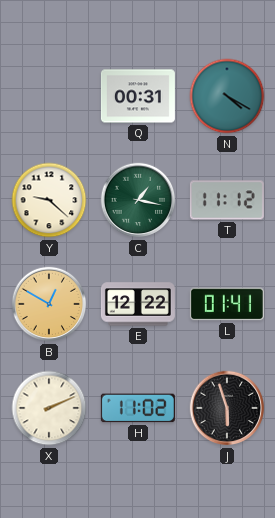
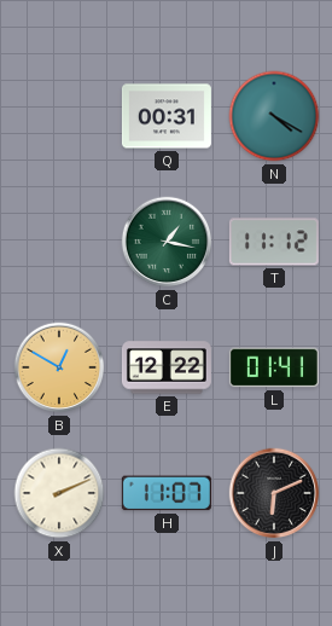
Y: 9:22 -> none (49, 200)
H: 11:02 -> 11:07 (167, 493)
J: 5:57 -> 6:11 (274, 493)
